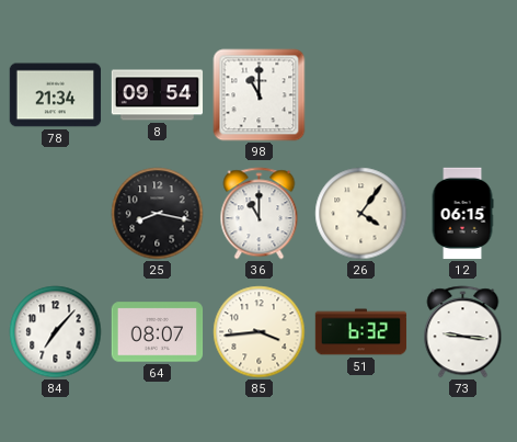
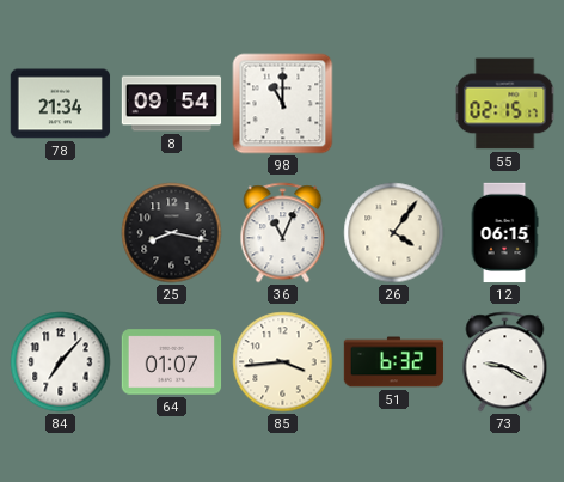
55: none -> 02:15 (505, 104)
36: 11:00 -> 11:04 (283, 233)
64: 08:07 -> 01:07 (172, 362)
73: 9:16 -> 9:20 (505, 362)
